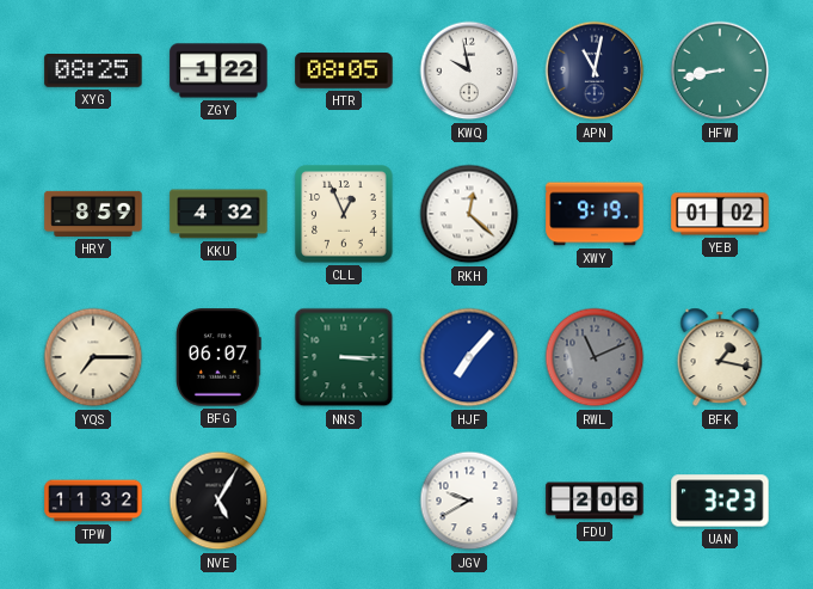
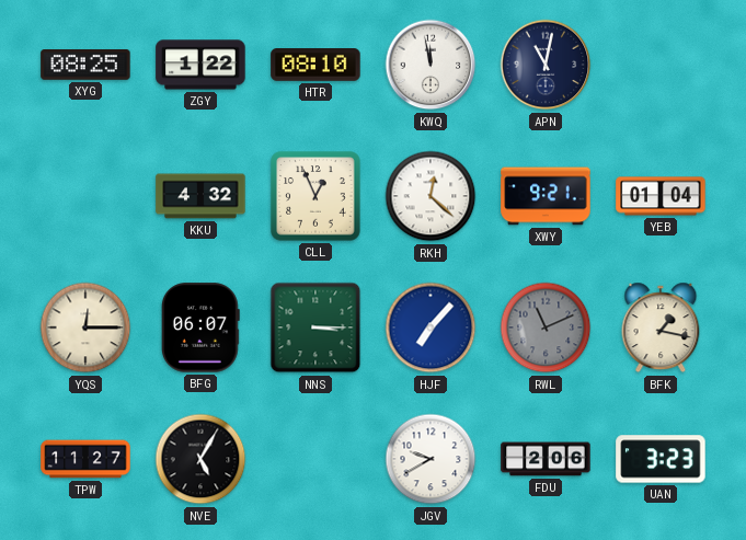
HTR: 08:05 -> 08:10 (315, 66)
KWQ: 9:58 -> 11:58 (431, 65)
HFW: 8:43 -> none (720, 70)
HRY: 8:59 -> none (93, 214)
XWY: 9:19 -> 9:21 (546, 196)
YEB: 01:02 -> 01:04 (661, 196)
YQS: 7:15 -> 12:15 (85, 328)
TPW: 11:32 -> 11:27 (85, 459)
